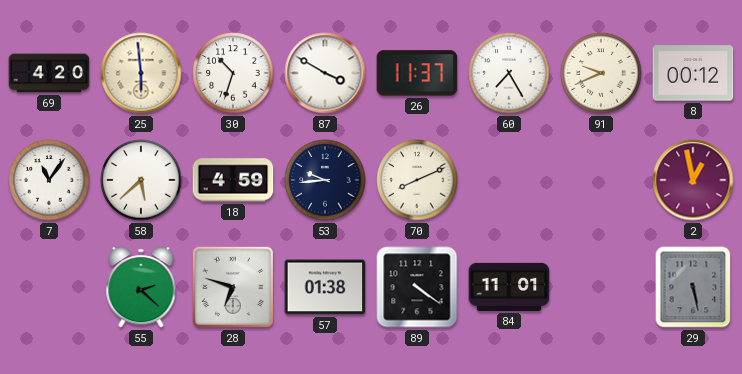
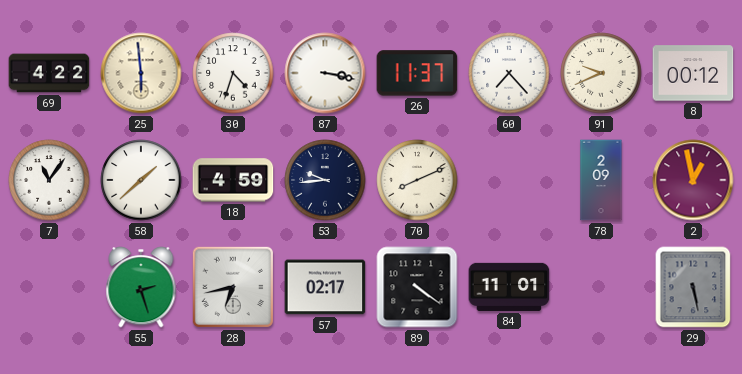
69: 4:20 -> 4:22 (49, 73)
30: 10:33 -> 4:33 (233, 73)
87: 3:50 -> 3:17 (325, 73)
60: 7:25 -> 7:23 (509, 73)
58: 5:38 -> 1:38 (141, 180)
78: none -> 2:09 (601, 180)
55: 2:22 -> 2:27 (141, 287)
28: 6:48 -> 6:43 (233, 287)
57: 01:38 -> 02:17 (325, 287)
